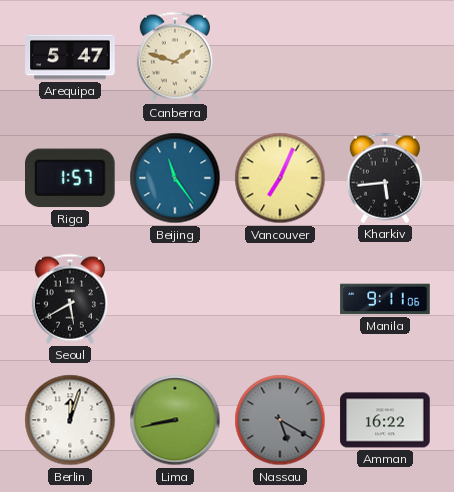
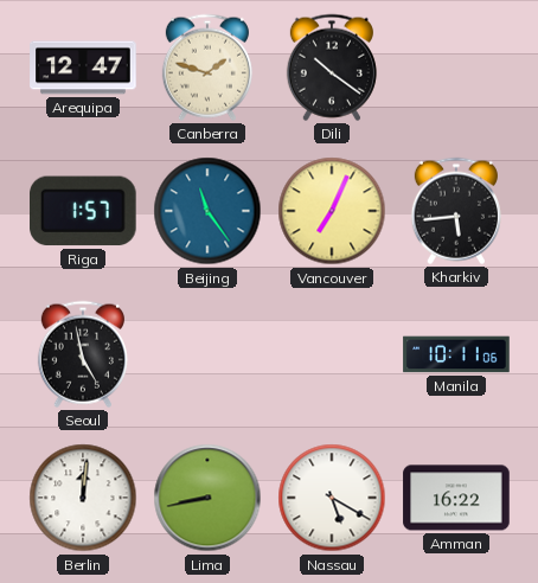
Arequipa: 5:47 -> 12:47 (83, 68)
Dili: none -> 10:21 (332, 68)
Seoul: 5:40 -> 4:58 (83, 354)
Manila: 9:11 -> 10:11 (456, 354)
Berlin: 12:03 -> 12:01 (83, 498)
Nassau dial: grey -> white (332, 498)
